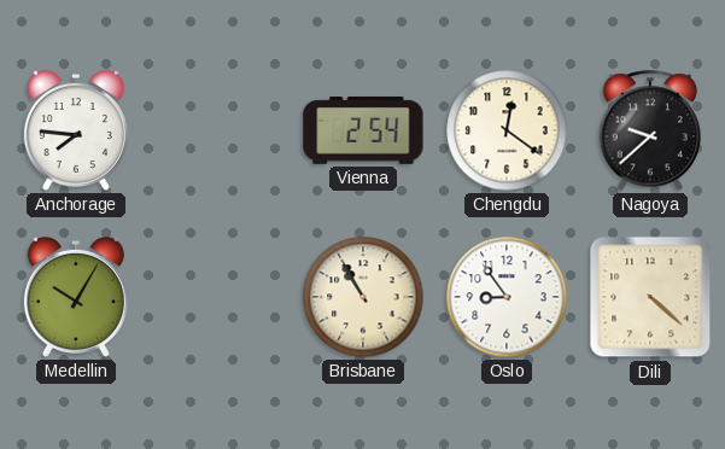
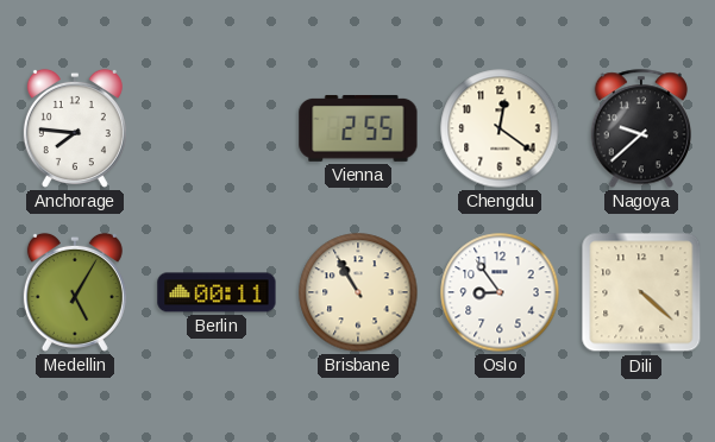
Vienna: 2:54 -> 2:55 (358, 128)
Medellin: 10:05 -> 5:05 (75, 292)
Berlin: none -> 00:11 (217, 292)
